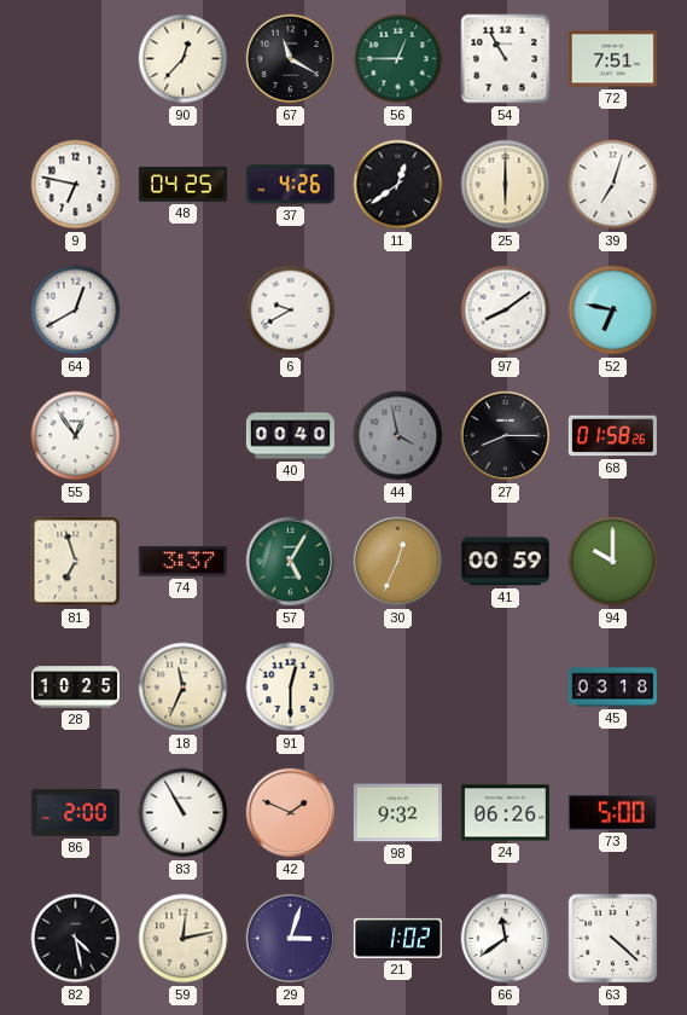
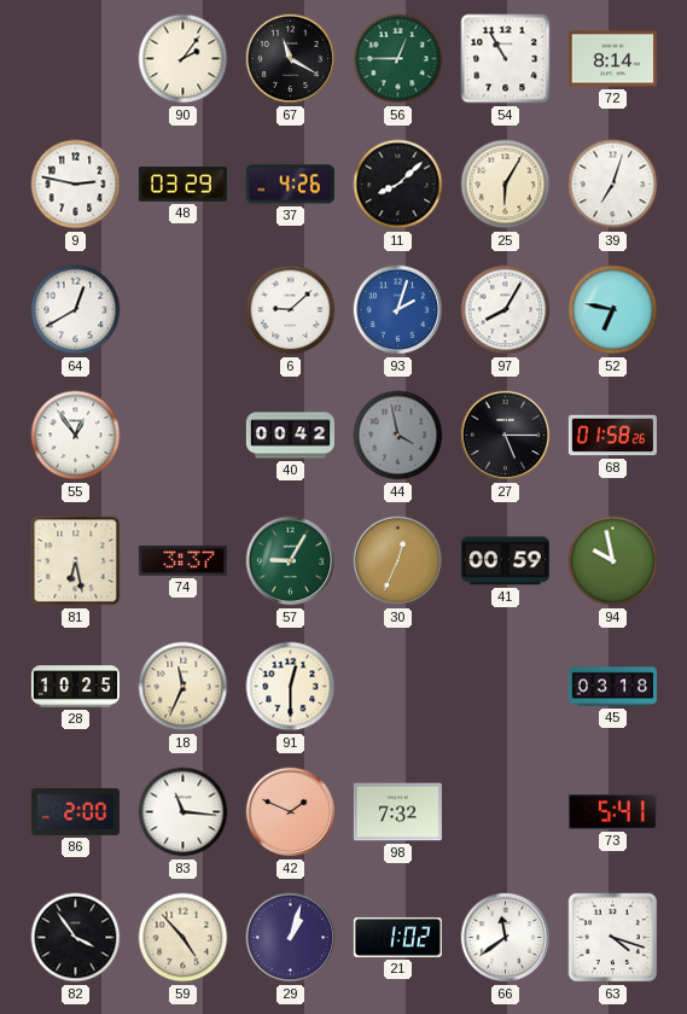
90: 12:37 -> 2:06 (184, 59)
72: 7:51 -> 8:14 (612, 59)
9: 6:47 -> 2:47 (76, 185)
48: 04:25 -> 03:29 (182, 185)
11: 12:39 -> 8:08 (398, 185)
25: 6:00 -> 6:05 (506, 185)
6: 9:40 -> 9:08 (291, 310)
93: none -> 2:03 (398, 310)
97: 8:09 -> 8:05 (506, 310)
40: 00:40 -> 00:42 (290, 436)
27: 8:15 -> 5:15 (506, 436)
81: 6:57 -> 6:28 (76, 561)
57: 5:05 -> 9:05 (291, 561)
94: 10:00 -> 9:58 (613, 561)
83: 10:55 -> 11:16 (184, 812)
98: 9:32 -> 7:32 (397, 812)
24: 06:26 -> none (505, 813)
73: 5:00 -> 5:41 (612, 812)
82: 4:28 -> 3:54 (76, 938)
59: 12:13 -> 4:53 (184, 938)
29: 3:03 -> 1:03 (291, 938)
63: 4:22 -> 4:18 (613, 938)
